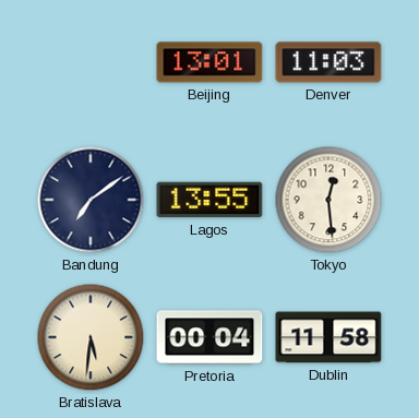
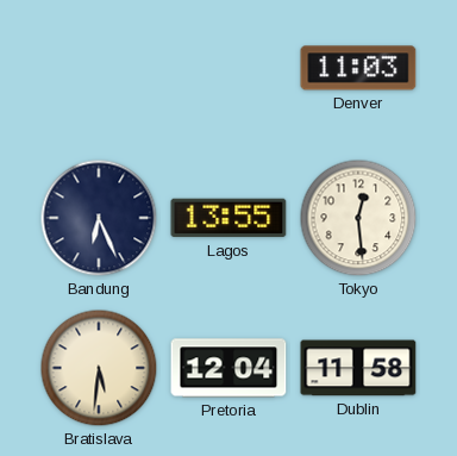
Beijing: 13:01 -> none (209, 62)
Bandung: 7:09 -> 6:26 (99, 218)
Pretoria: 00:04 -> 12:04 (228, 368)
